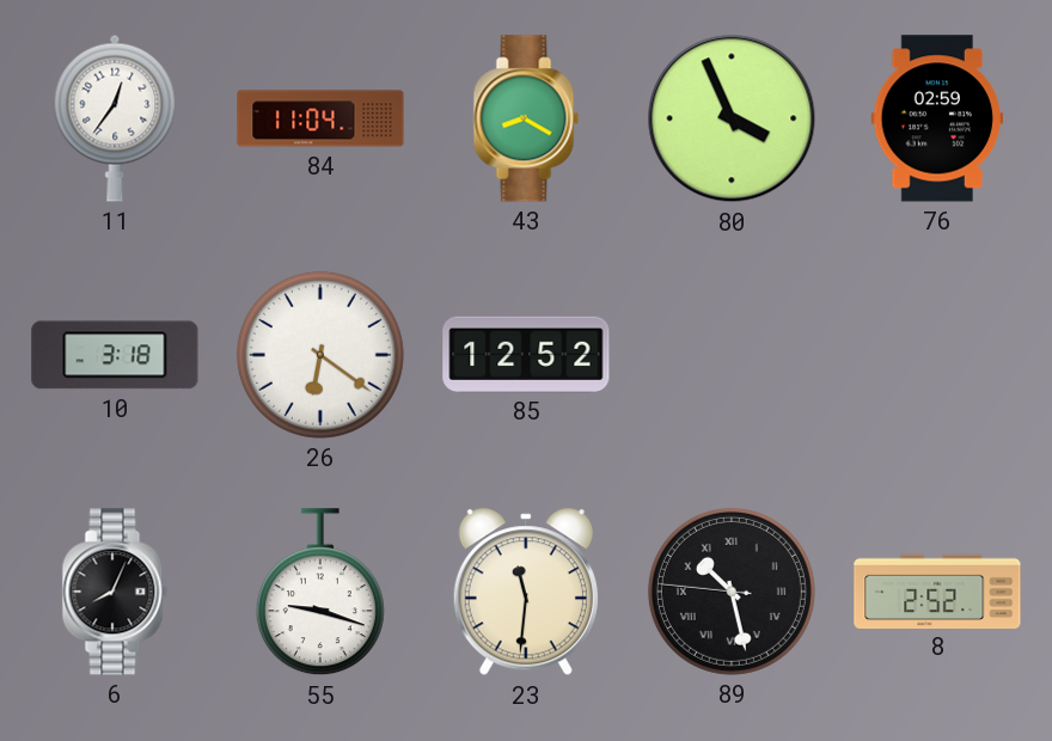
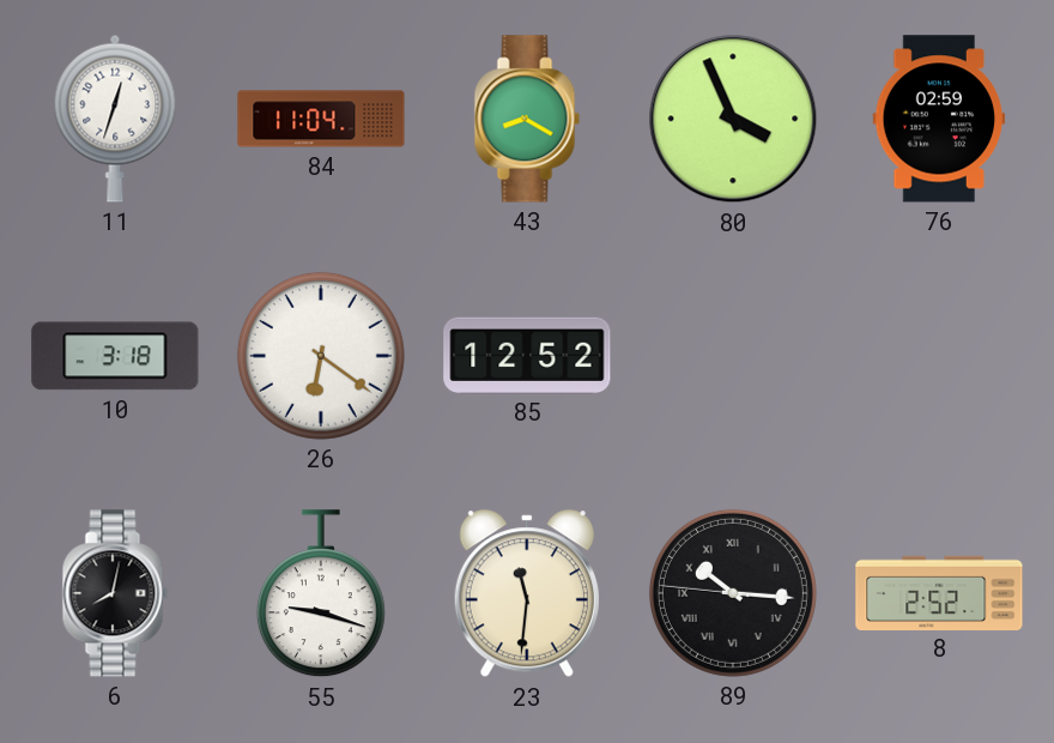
11: 12:36 -> 12:33 (115, 119)
6: 8:04 -> 8:02 (115, 593)
89: 10:27 -> 10:15 (733, 593)
